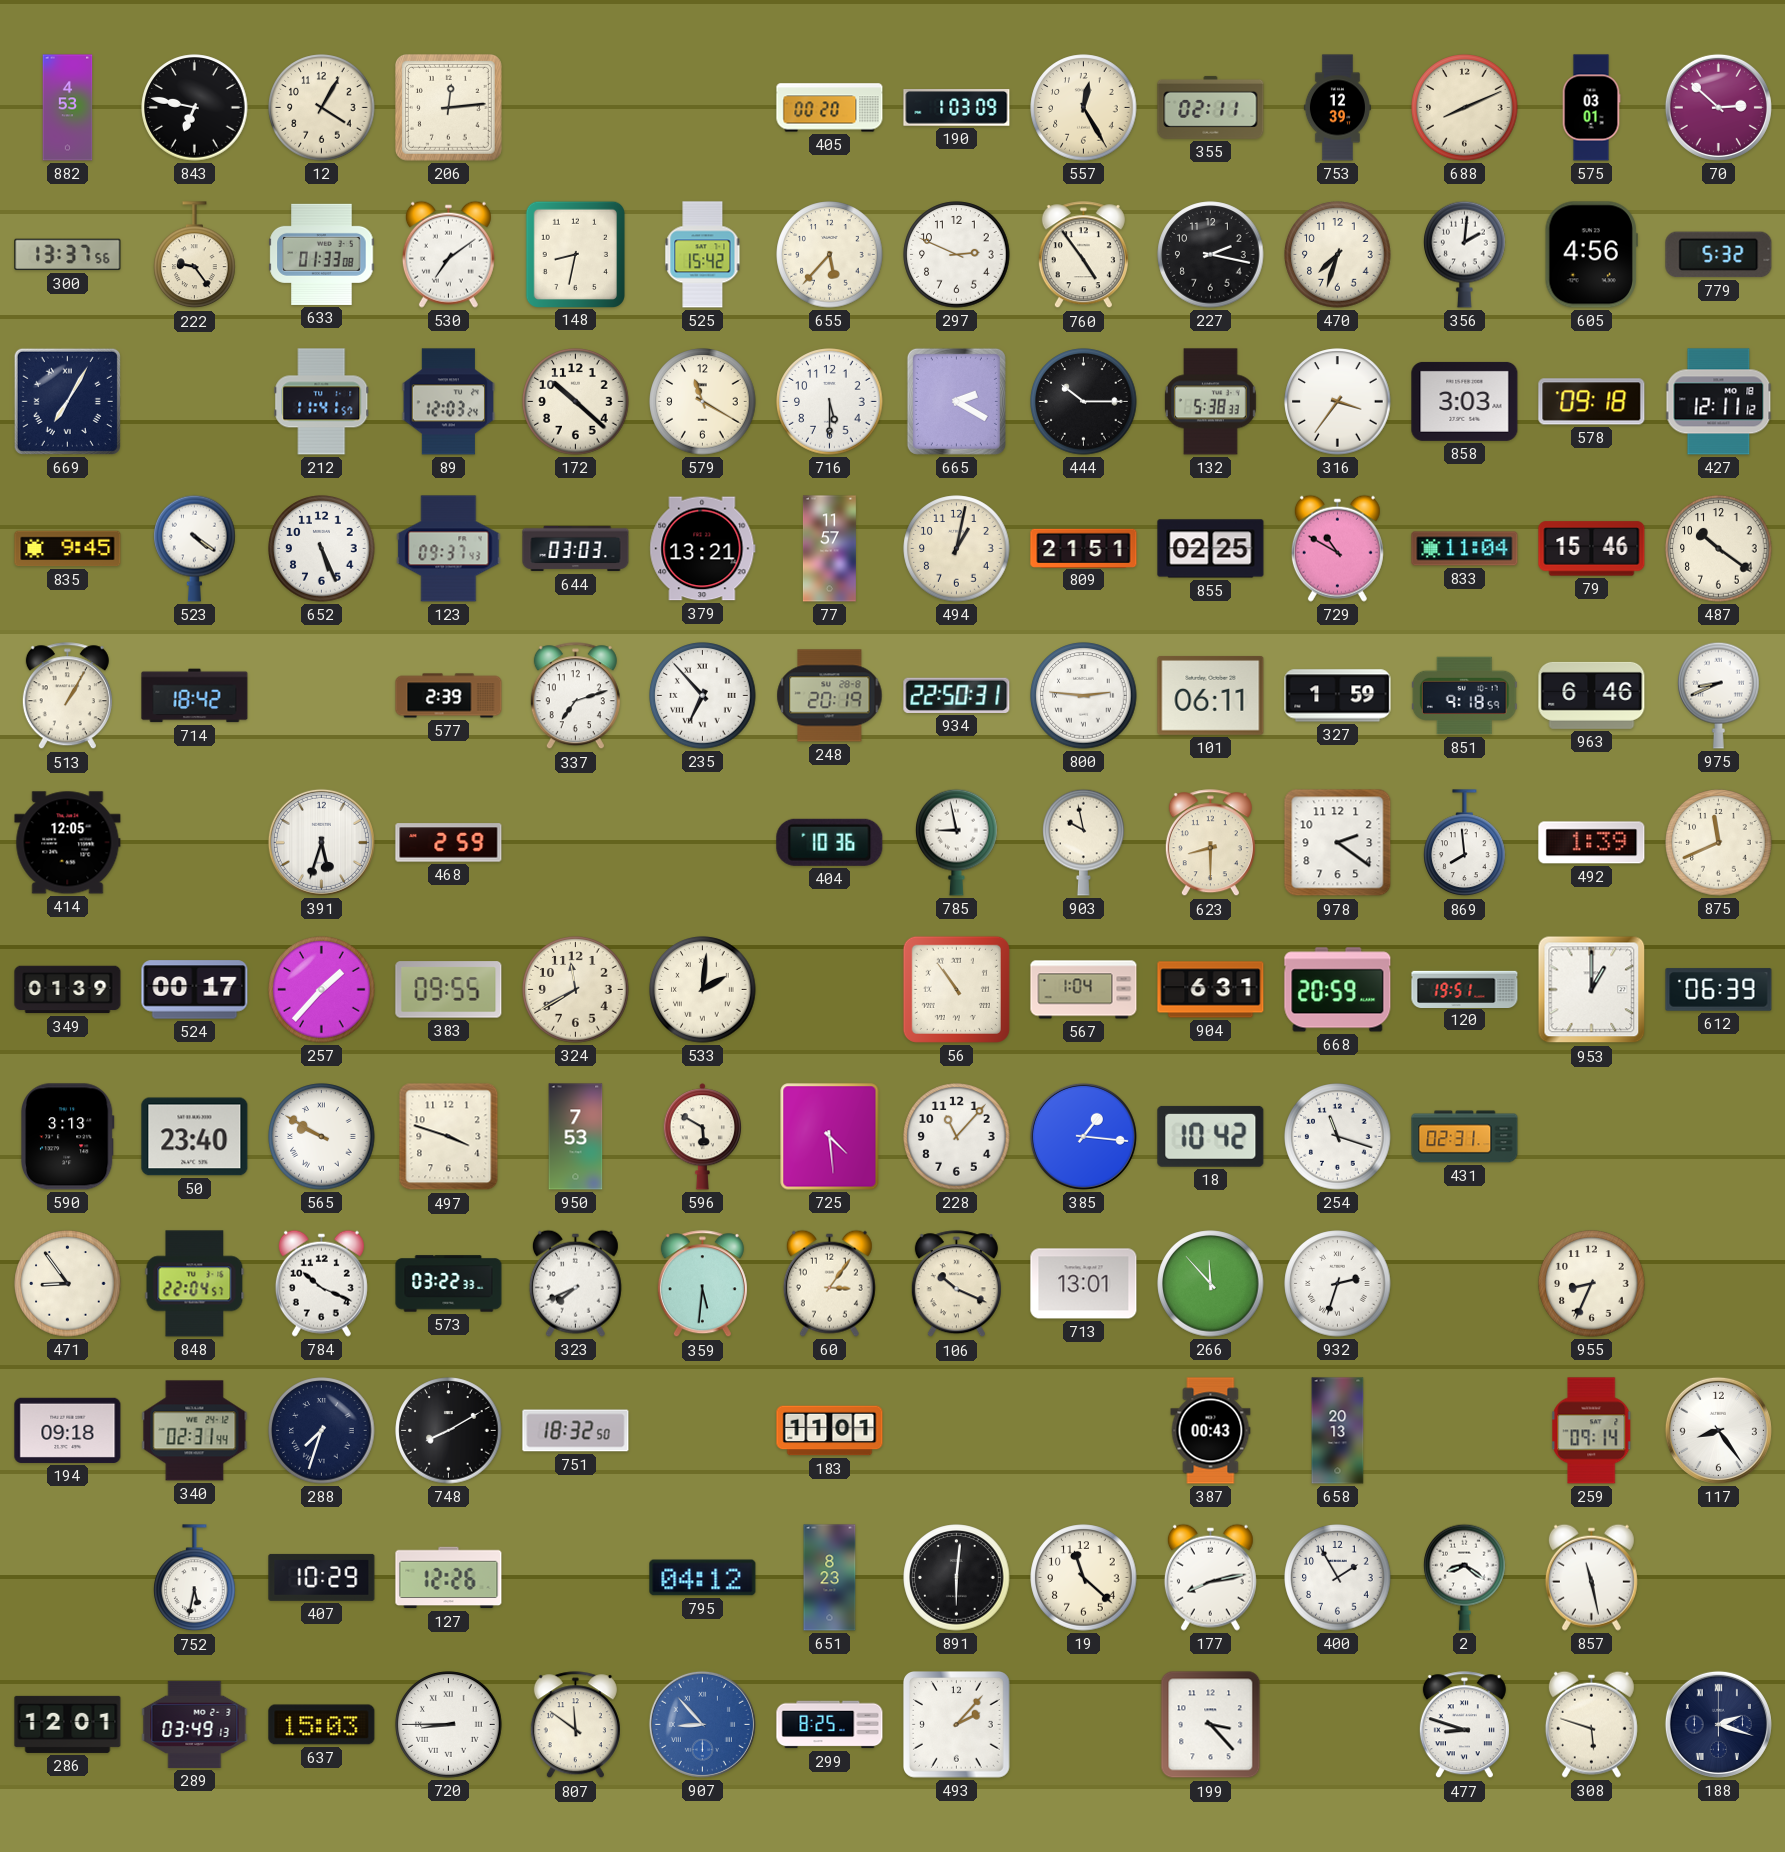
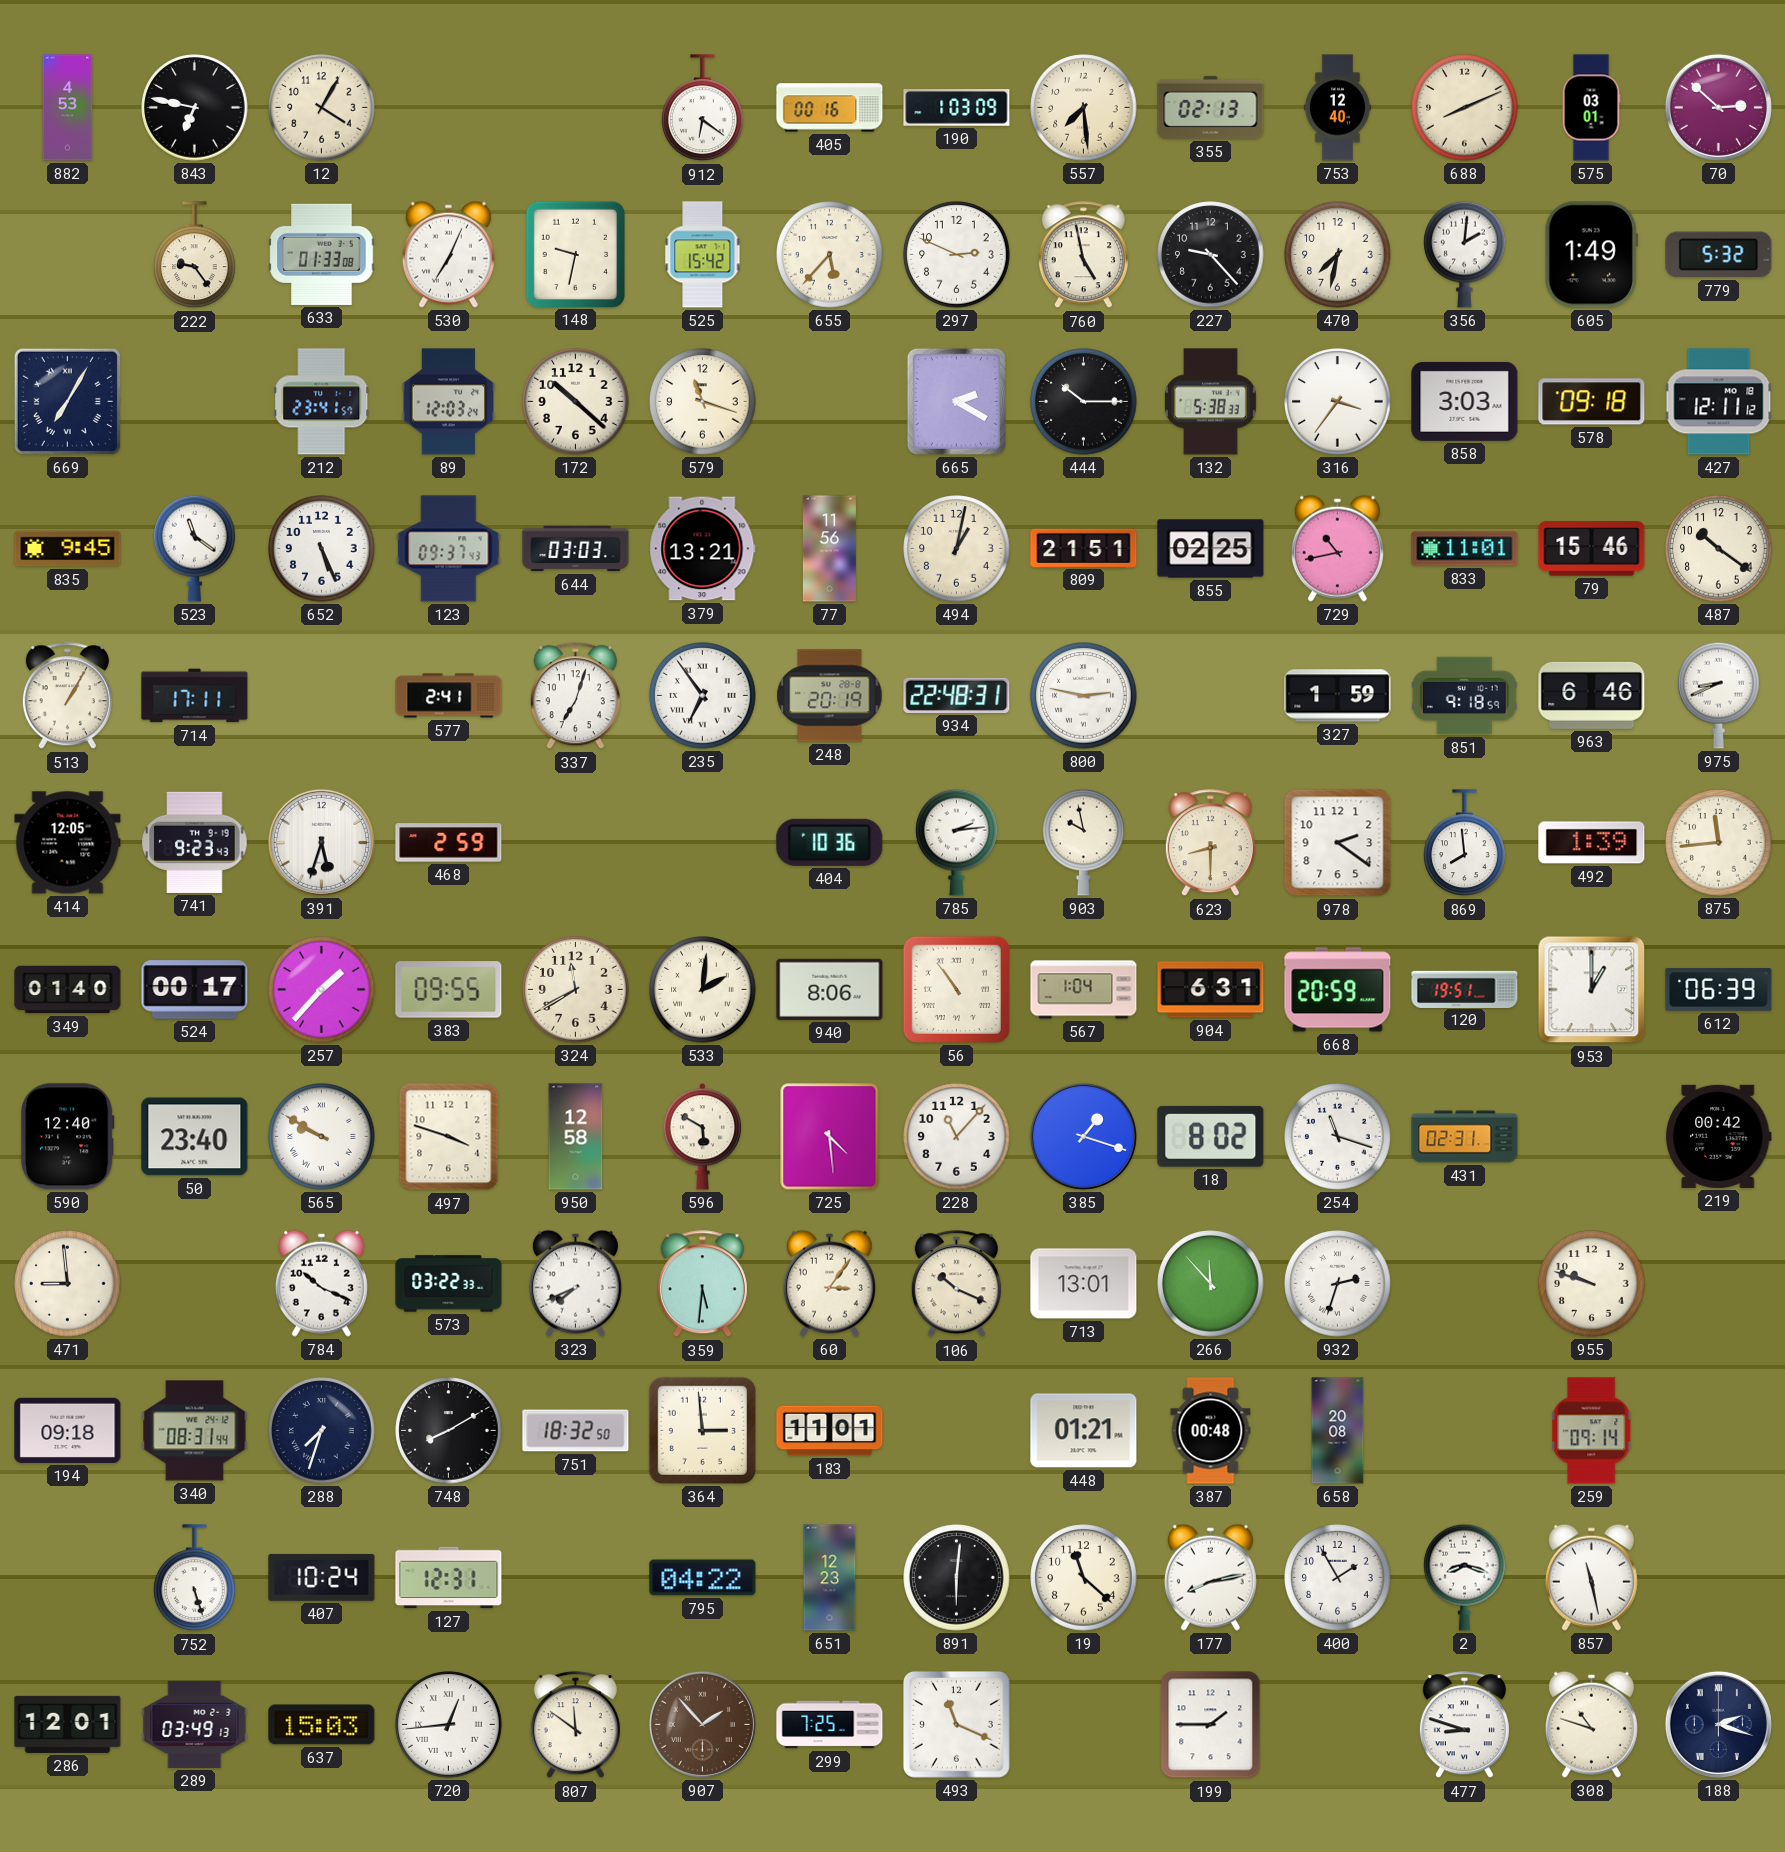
206: 12:14 -> none (449, 108)
912: none -> 6:21 (703, 108)
405: 00:20 -> 00:16 (830, 108)
557: 12:25 -> 7:29 (1084, 108)
355: 02:11 -> 02:13 (1211, 107)
753: 12:39 -> 12:40 (1337, 108)
300: 13:37 -> none (68, 255)
530: 7:09 -> 7:04 (448, 254)
148: 8:32 -> 9:32 (575, 254)
760: 4:54 -> 4:58 (1083, 255)
227: 2:17 -> 9:23 (1211, 255)
470: 7:33 -> 7:32 (1338, 255)
605: 4:56 -> 1:49 (1591, 255)
212: 11:41 -> 23:41 (322, 402)
579: 11:20 -> 11:18 (703, 402)
716: 5:30 -> none (830, 402)
523: 4:21 -> 11:21 (195, 548)
77: 11:57 -> 11:56 (829, 549)
729: 10:50 -> 10:43 (1337, 548)
833: 11:04 -> 11:01 (1465, 549)
714: 18:42 -> 17:11 (195, 696)
577: 2:39 -> 2:41 (449, 696)
337: 7:12 -> 7:03 (575, 696)
235: 6:53 -> 6:54 (703, 696)
934: 22:50 -> 22:48 (957, 695)
800: 2:46 -> 2:47 (1084, 696)
101: 06:11 -> none (1211, 695)
741: none -> 9:23 (195, 842)
785: 8:58 -> 2:14 (957, 842)
875: 11:41 -> 11:44 (1719, 843)
349: 01:39 -> 01:40 (68, 990)
940: none -> 8:06 (830, 989)
590: 3:13 -> 12:40 (68, 1137)
950: 7:53 -> 12:58 (576, 1137)
385: 1:16 -> 1:18 (1083, 1136)
18: 10:42 -> 8:02 (1211, 1136)
219: none -> 00:42 (1719, 1136)
471: 8:54 -> 8:59 (68, 1284)
848: 22:04 -> none (195, 1284)
955: 8:34 -> 9:48 (1592, 1284)
340: 02:31 -> 08:31 (195, 1431)
364: none -> 2:59 (702, 1430)
448: none -> 01:21 (1084, 1431)
387: 00:43 -> 00:48 (1211, 1431)
658: 20:13 -> 20:08 (1338, 1431)
117: 8:24 -> none (1718, 1430)
752: 5:32 -> 5:27 (195, 1578)
407: 10:29 -> 10:24 (322, 1577)
127: 12:26 -> 12:31 (449, 1578)
795: 04:12 -> 04:22 (703, 1578)
651: 8:23 -> 12:23 (830, 1578)
2: 8:21 -> 8:18 (1465, 1577)
720: 8:45 -> 12:44 (449, 1725)
907: 8:53 -> 1:53 (702, 1724)
907 dial: blue -> brown (702, 1724)
299: 8:25 -> 7:25 (830, 1725)
493: 2:07 -> 11:19 (957, 1725)
199: 3:23 -> 1:45 (1211, 1725)
308: 5:48 -> 10:48 (1591, 1724)
